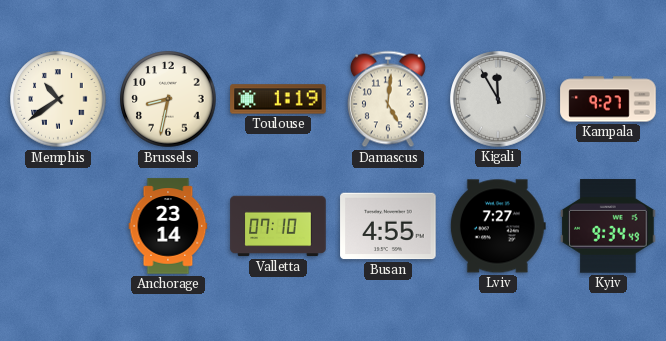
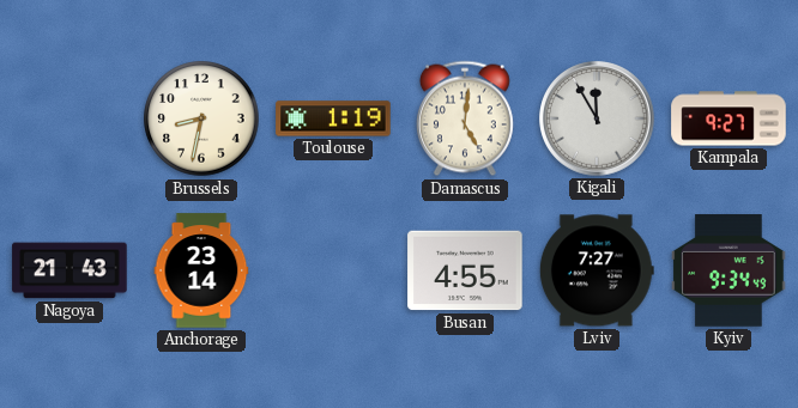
Memphis: 10:39 -> none (58, 99)
Nagoya: none -> 21:43 (69, 270)
Valletta: 07:10 -> none (278, 226)
